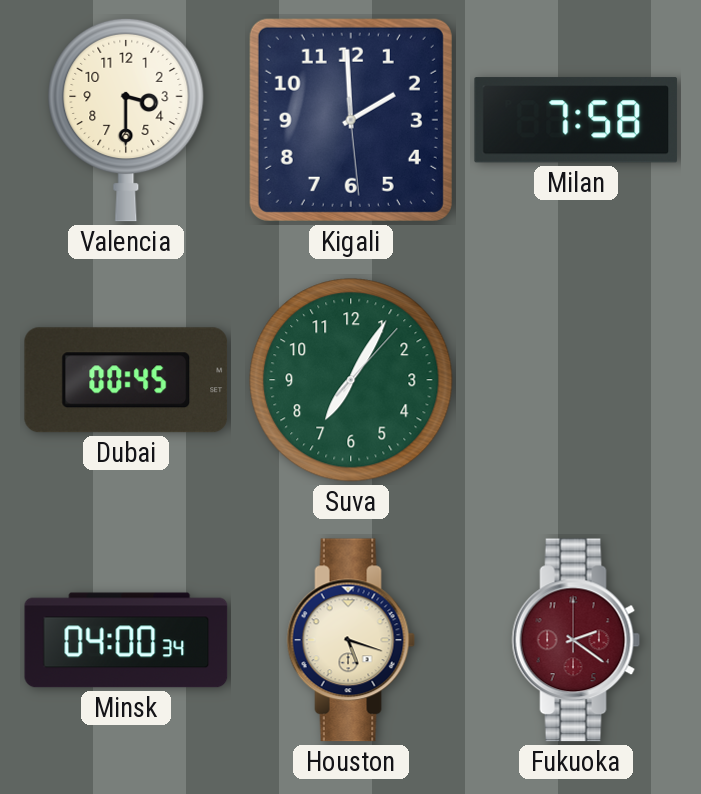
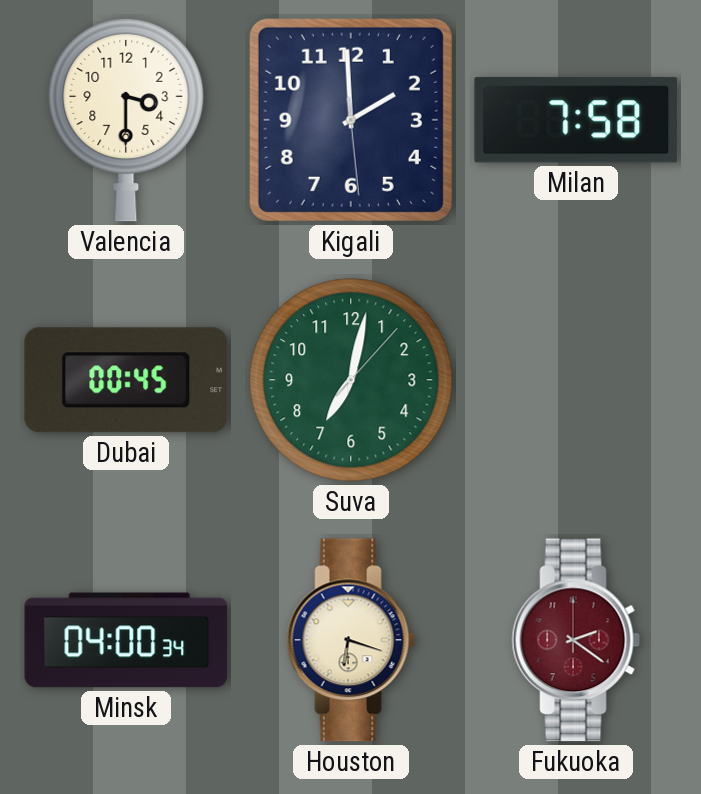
Suva: 7:05 -> 7:02 (351, 380)
Houston: 5:18 -> 6:18 (351, 640)
